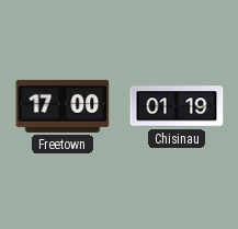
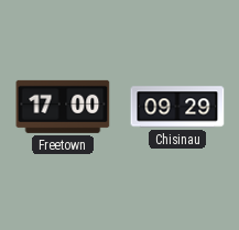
Chisinau: 01:19 -> 09:29 (177, 107)
